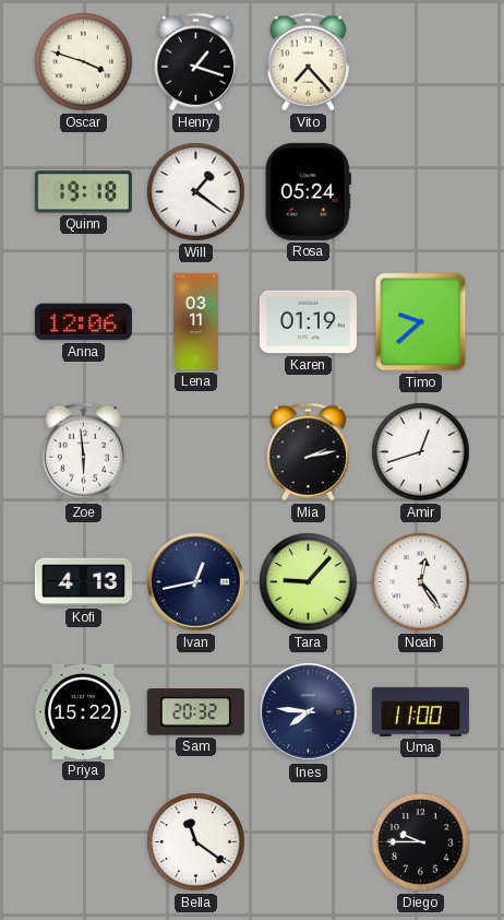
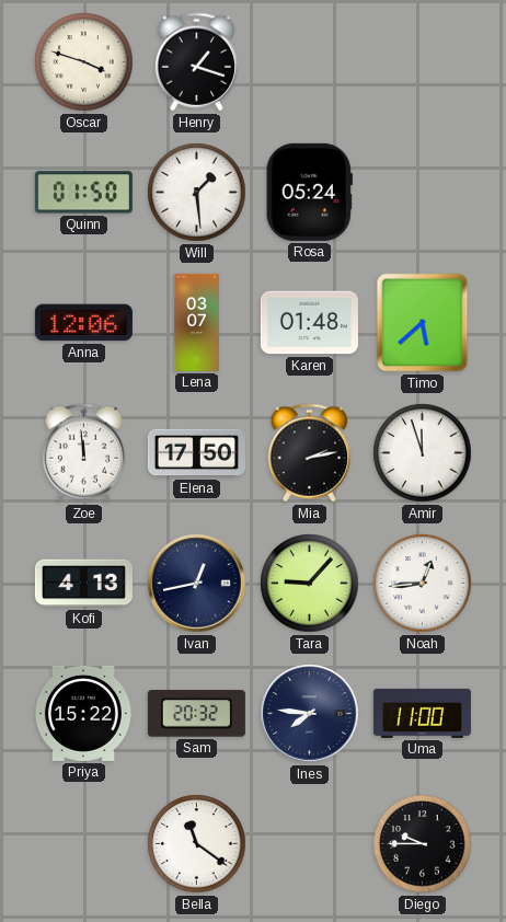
Vito: 7:23 -> none (309, 62)
Quinn: 19:18 -> 01:50 (83, 193)
Will: 1:21 -> 1:29 (197, 193)
Lena: 03:11 -> 03:07 (196, 322)
Karen: 01:19 -> 01:48 (309, 323)
Timo: 9:38 -> 5:38 (423, 323)
Zoe: 5:59 -> 11:59 (84, 453)
Elena: none -> 17:50 (196, 453)
Amir: 12:42 -> 11:57 (423, 453)
Noah: 12:24 -> 12:44 (423, 584)
